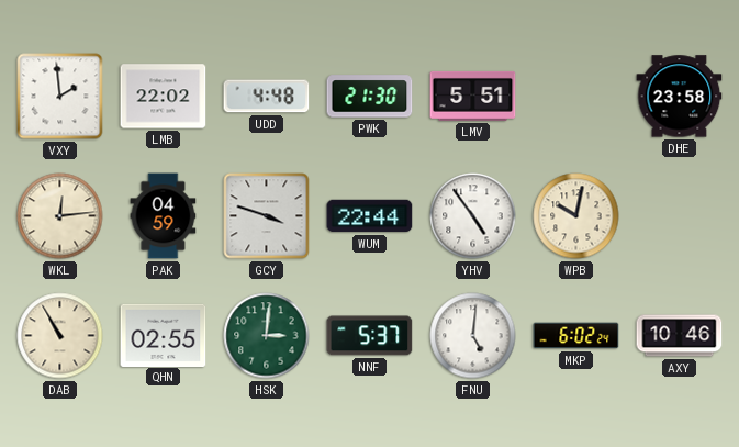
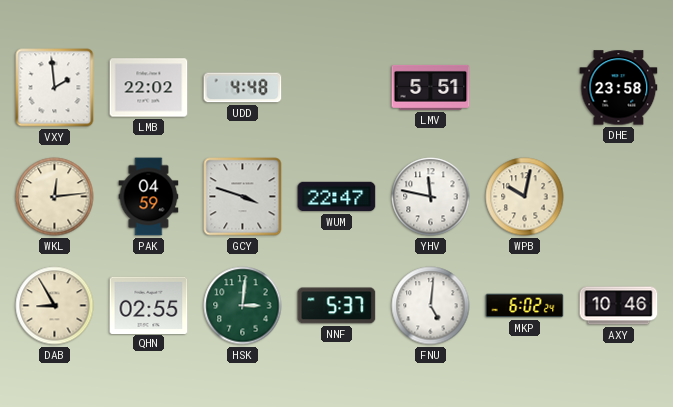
PWK: 21:30 -> none (370, 97)
WUM: 22:44 -> 22:47 (337, 197)
YHV: 4:54 -> 11:47 (431, 197)
DAB: 10:55 -> 8:55 (55, 306)
